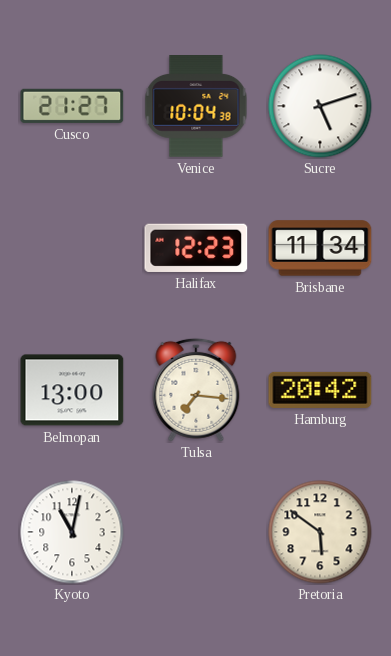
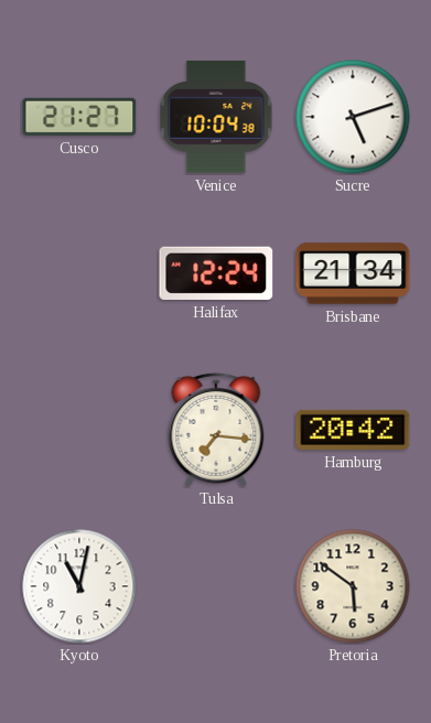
Halifax: 12:23 -> 12:24 (216, 273)
Brisbane: 11:34 -> 21:34 (353, 273)
Belmopan: 13:00 -> none (72, 390)
